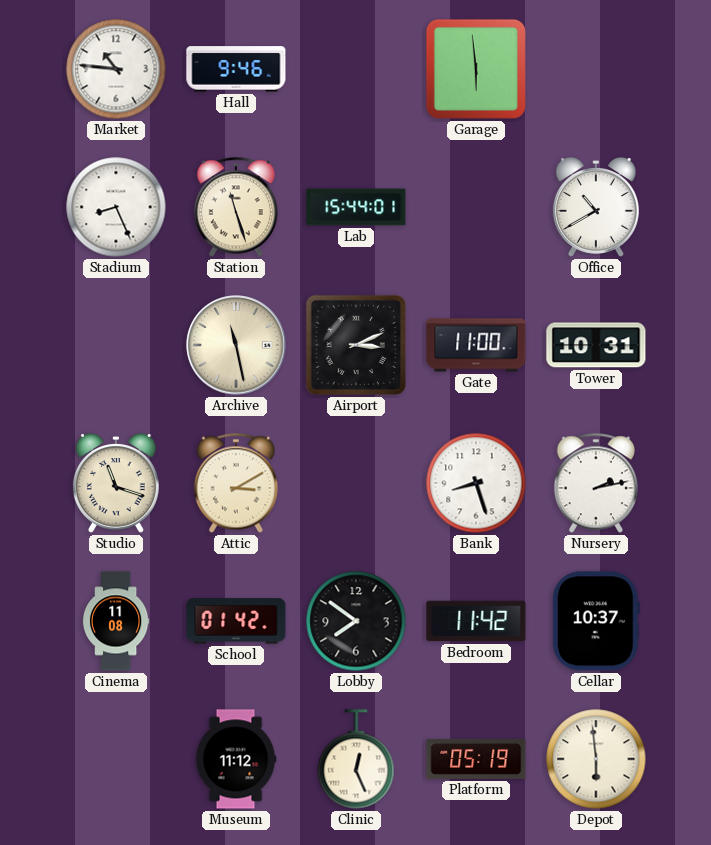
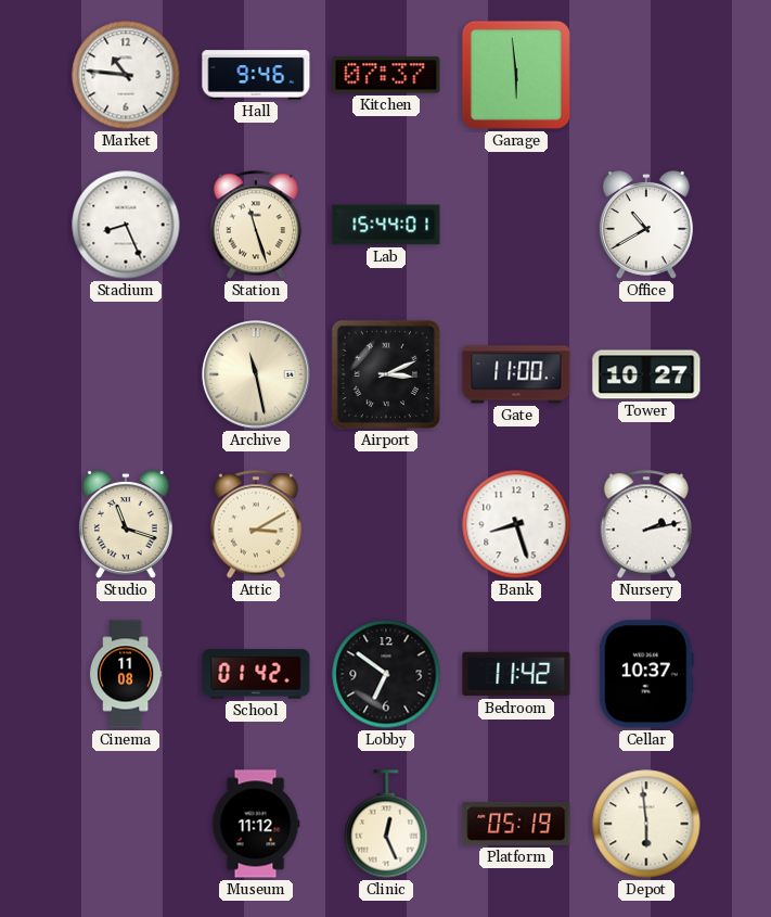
Kitchen: none -> 07:37 (386, 75)
Tower: 10:31 -> 10:27 (646, 374)
Lobby: 7:51 -> 6:51 (386, 674)
